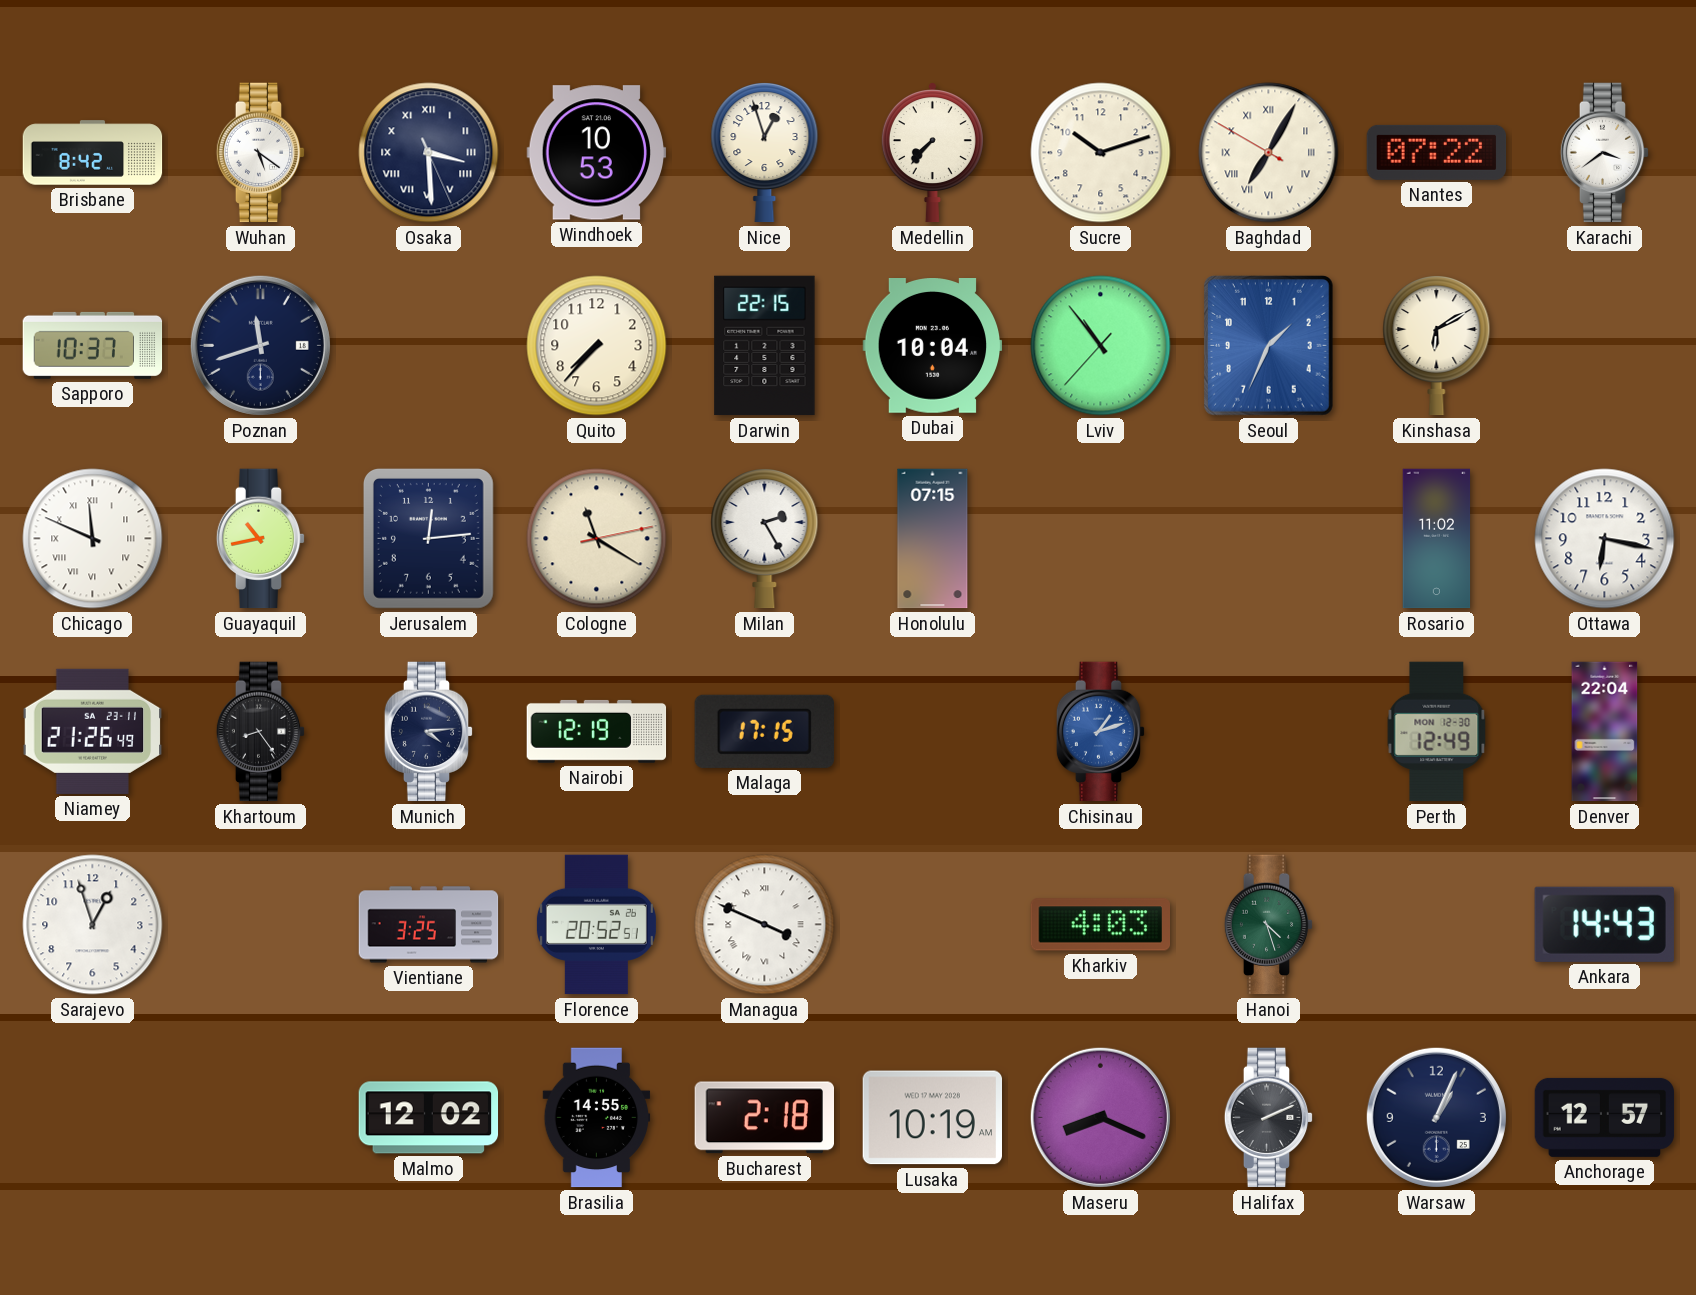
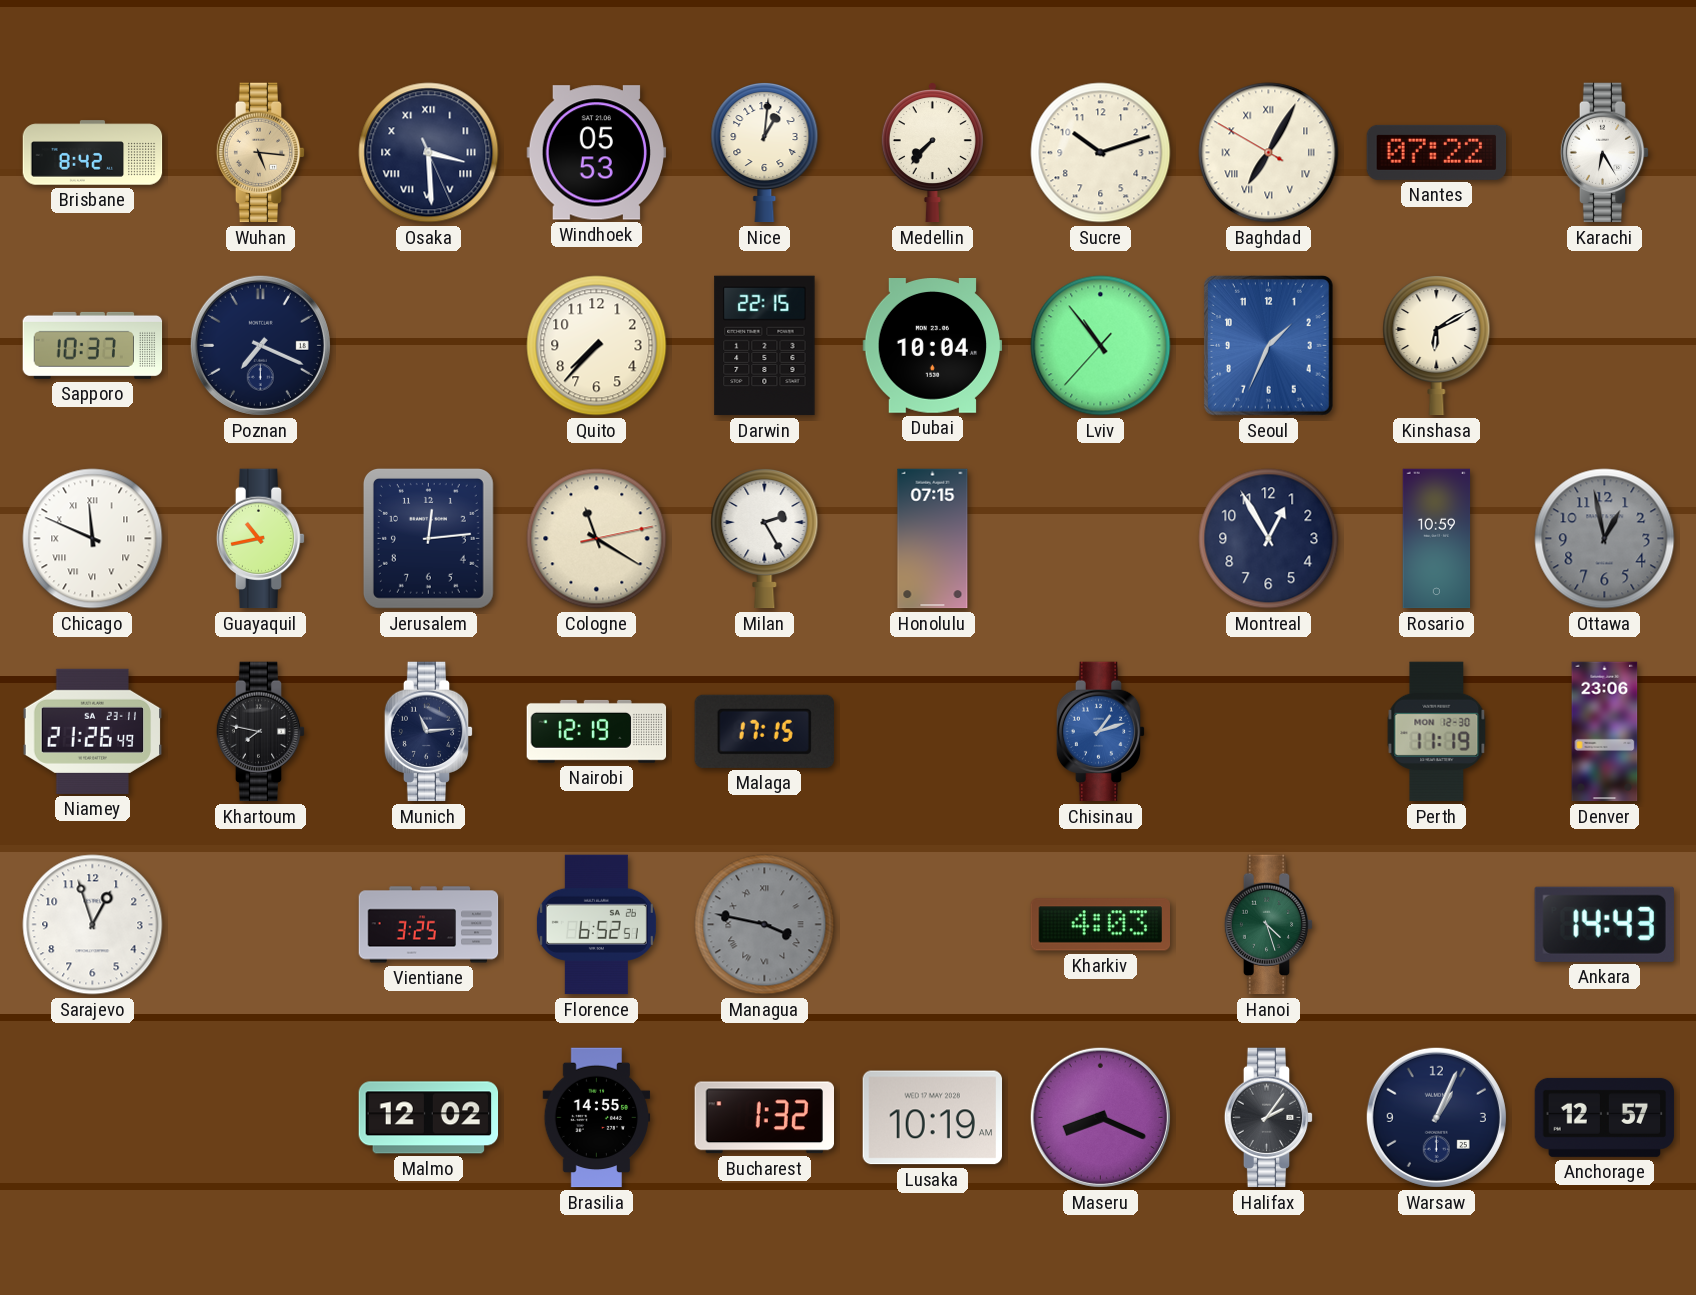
Wuhan: 5:21 -> 5:16 (261, 153)
Wuhan dial: white -> champagne (261, 153)
Windhoek: 10:53 -> 05:53 (597, 153)
Nice: 12:57 -> 1:01 (765, 153)
Karachi: 3:39 -> 6:25 (1605, 153)
Poznan: 11:42 -> 7:19 (260, 345)
Montreal: none -> 12:55 (1269, 539)
Rosario: 11:02 -> 10:59 (1437, 539)
Ottawa: 6:17 -> 12:58 (1605, 539)
Ottawa dial: white -> grey (1605, 539)
Khartoum: 8:24 -> 7:47 (261, 732)
Munich: 4:14 -> 11:14 (429, 732)
Perth: 12:49 -> 11:19 (1437, 732)
Denver: 22:04 -> 23:06 (1605, 732)
Florence: 20:52 -> 6:52 (596, 925)
Managua: 3:49 -> 3:47 (765, 925)
Managua dial: white -> grey (765, 925)
Bucharest: 2:18 -> 1:32 (764, 1118)
Halifax: 2:11 -> 2:06 (1269, 1118)
